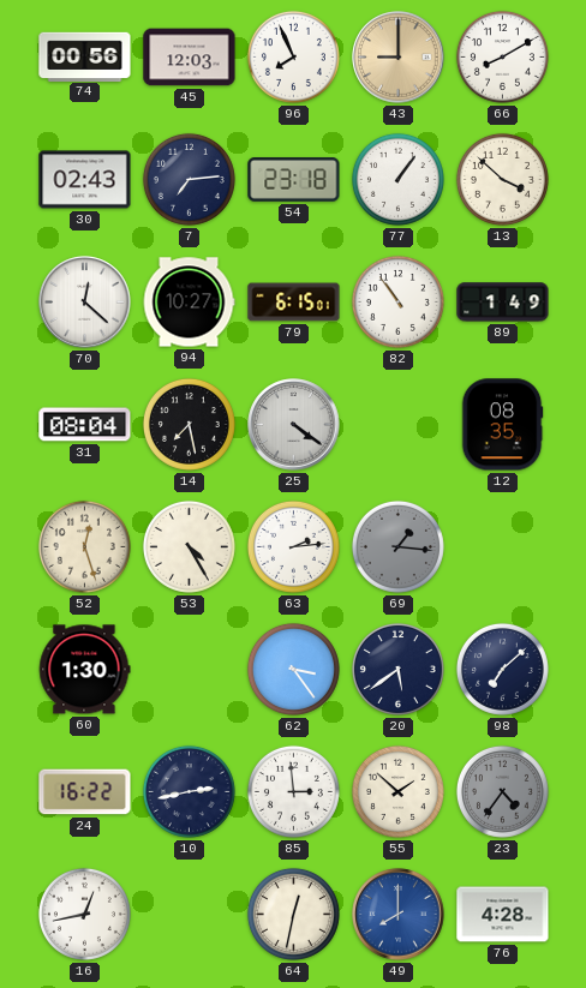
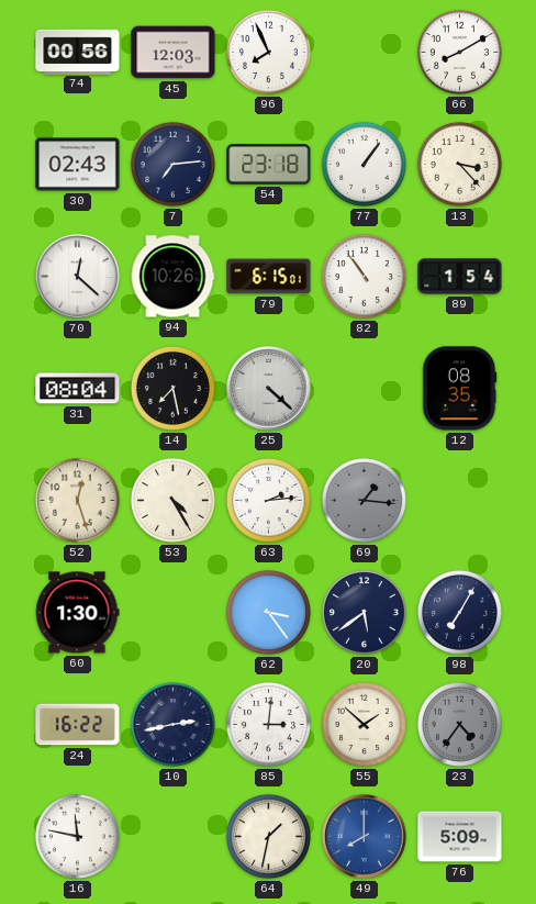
43: 9:00 -> none (399, 58)
13: 3:52 -> 3:23 (459, 164)
94: 10:27 -> 10:26 (172, 277)
89: 1:49 -> 1:54 (460, 277)
25: 4:21 -> 4:22 (269, 389)
98: 7:08 -> 7:05 (459, 612)
85: 2:59 -> 3:01 (268, 724)
16: 12:43 -> 11:47 (77, 836)
64: 12:32 -> 1:32 (268, 836)
76: 4:28 -> 5:09 (460, 837)
